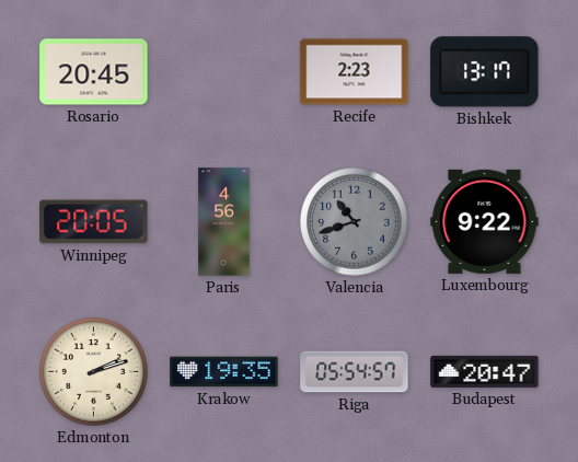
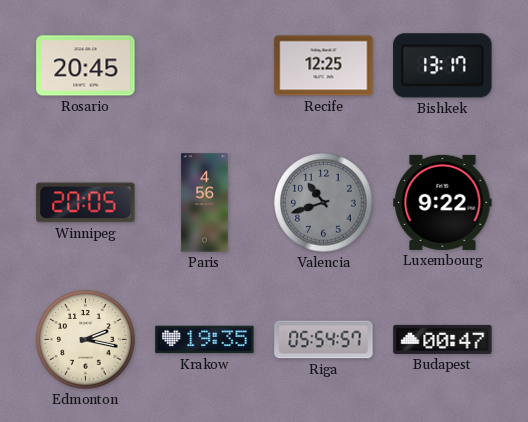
Recife: 2:23 -> 12:25 (324, 66)
Edmonton: 2:12 -> 2:17 (86, 340)
Budapest: 20:47 -> 00:47 (443, 339)
